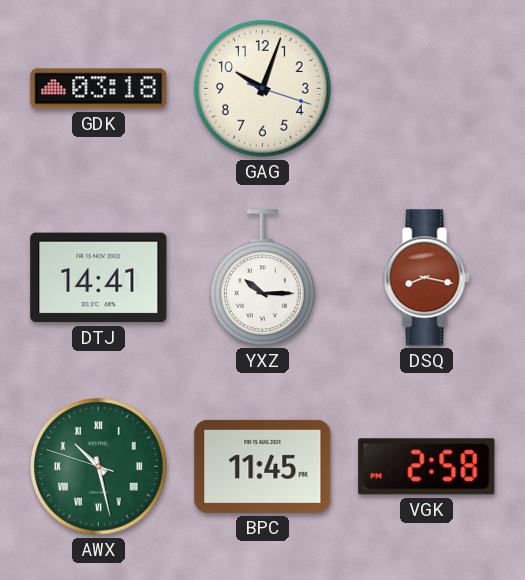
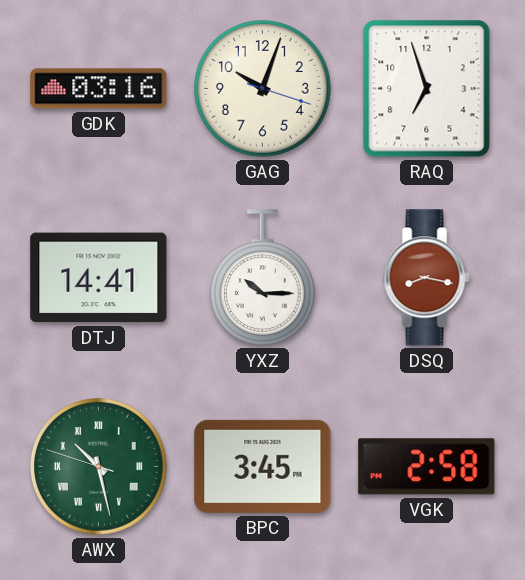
GDK: 03:18 -> 03:16 (99, 89)
RAQ: none -> 6:57 (427, 89)
BPC: 11:45 -> 3:45 (263, 466)
